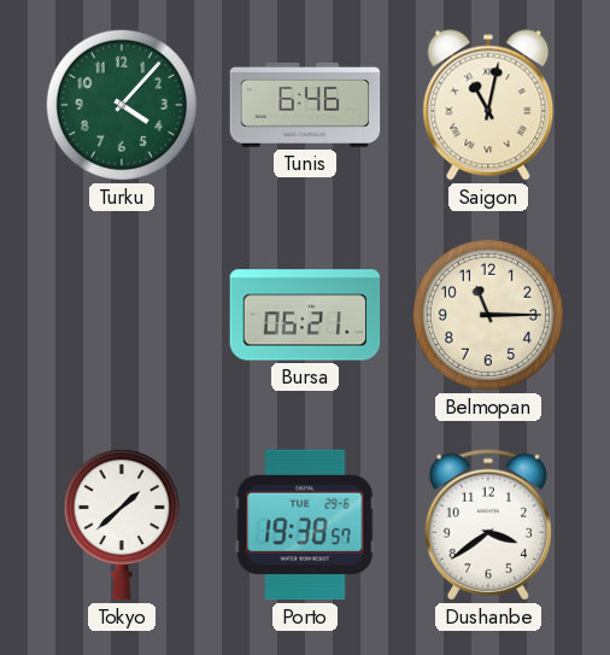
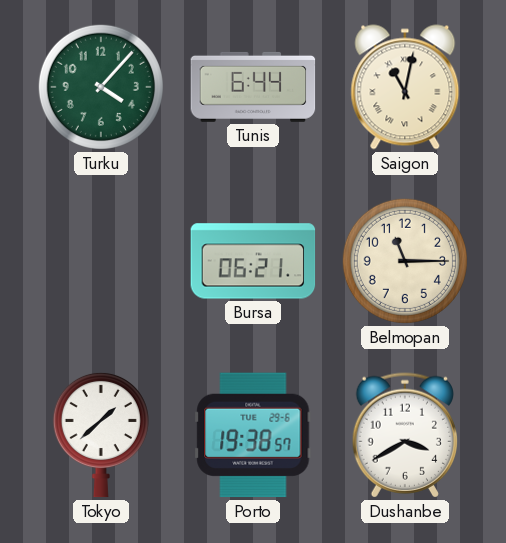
Tunis: 6:46 -> 6:44 (253, 87)
Dushanbe: 3:39 -> 3:40 (404, 435)
